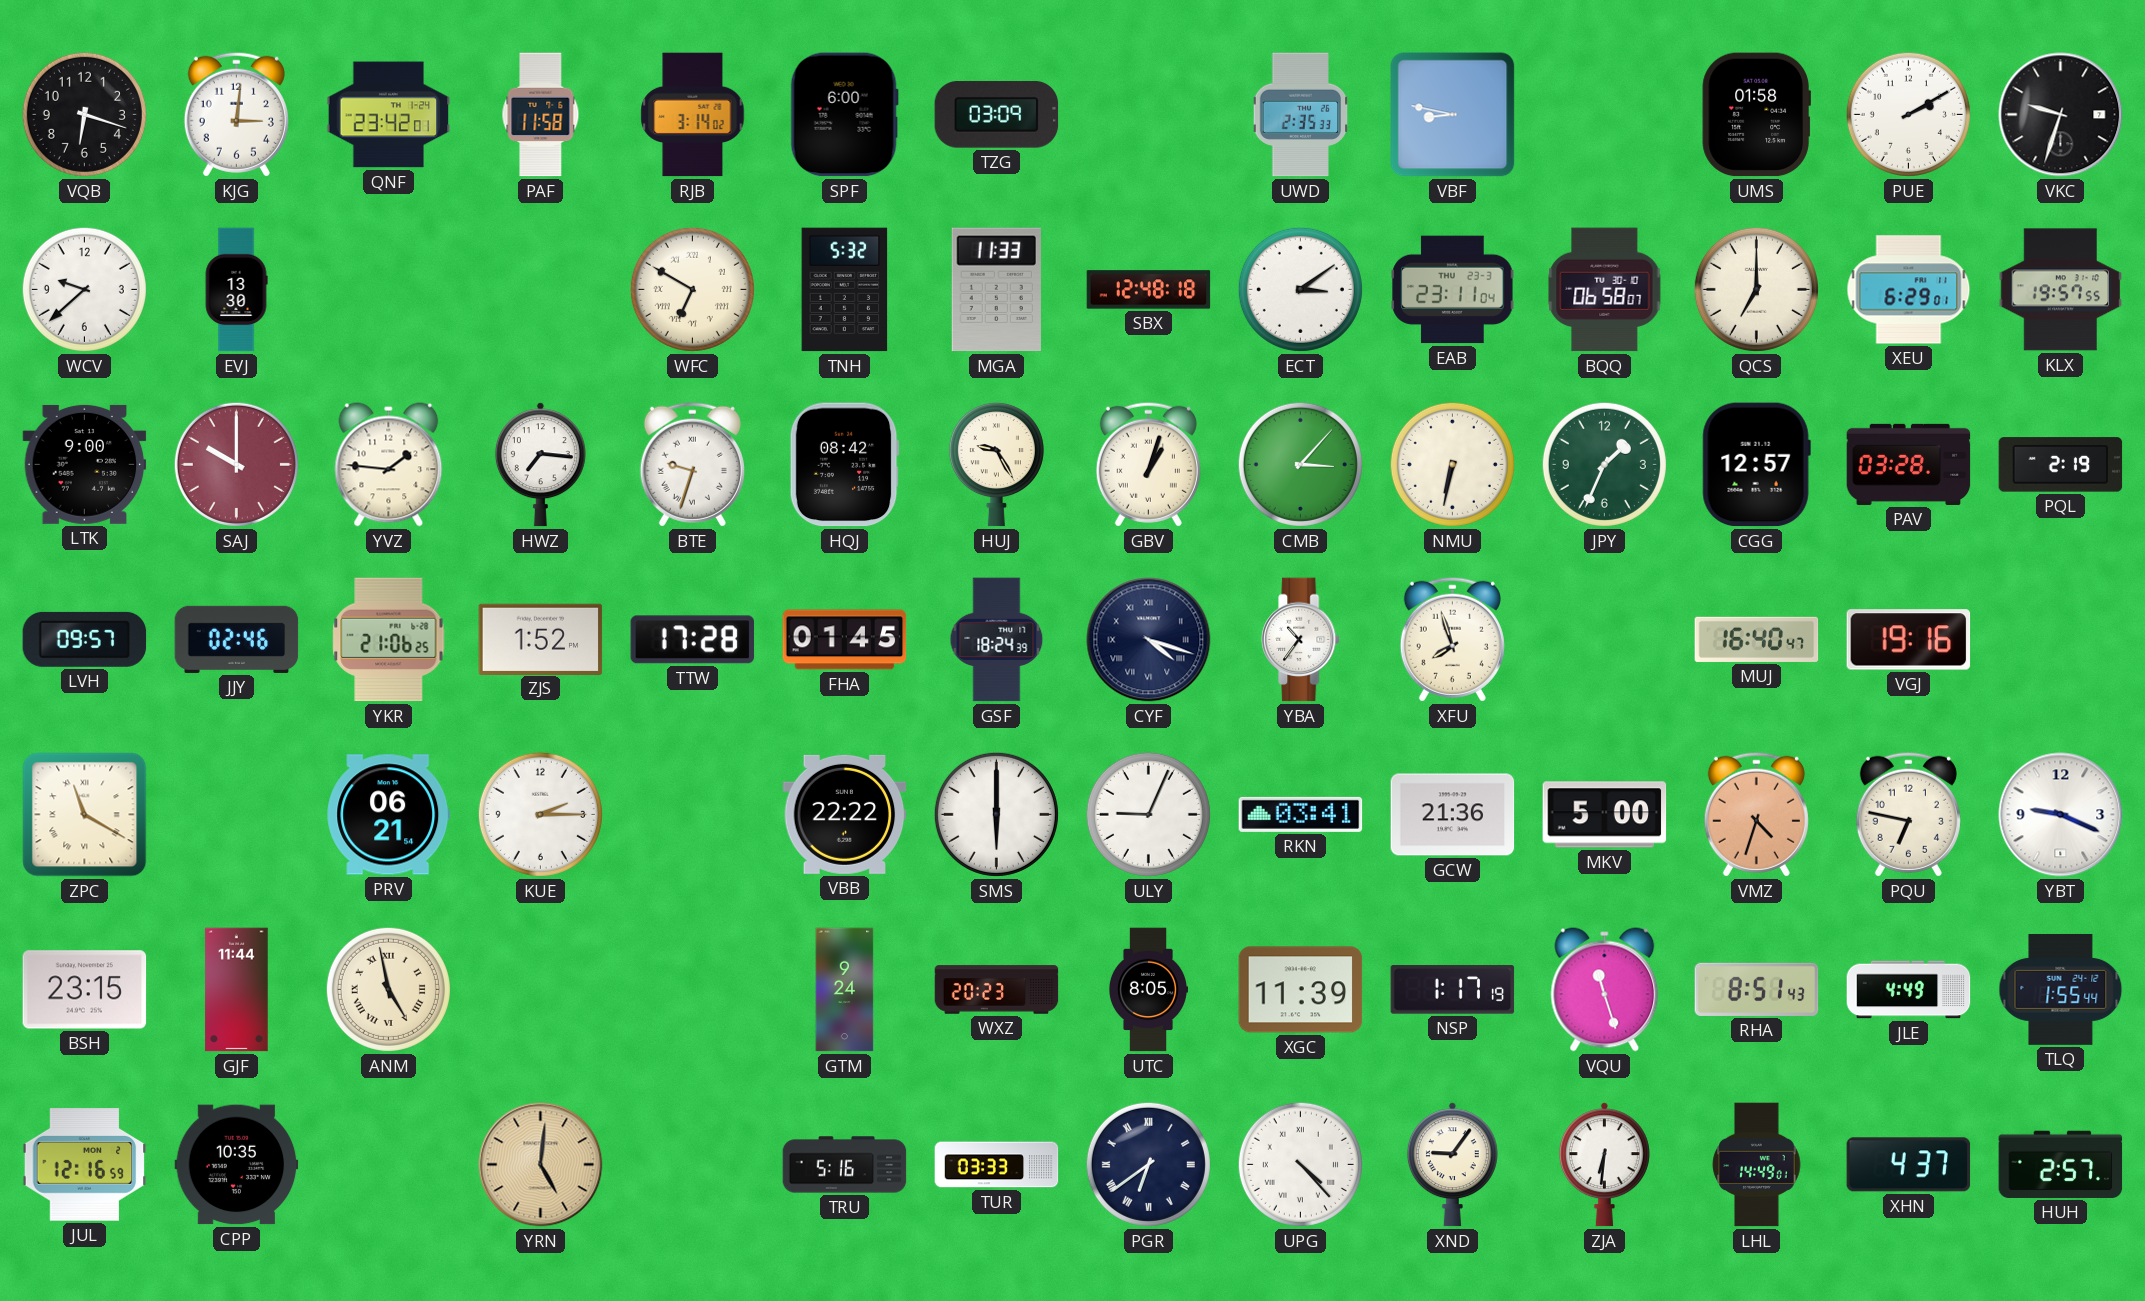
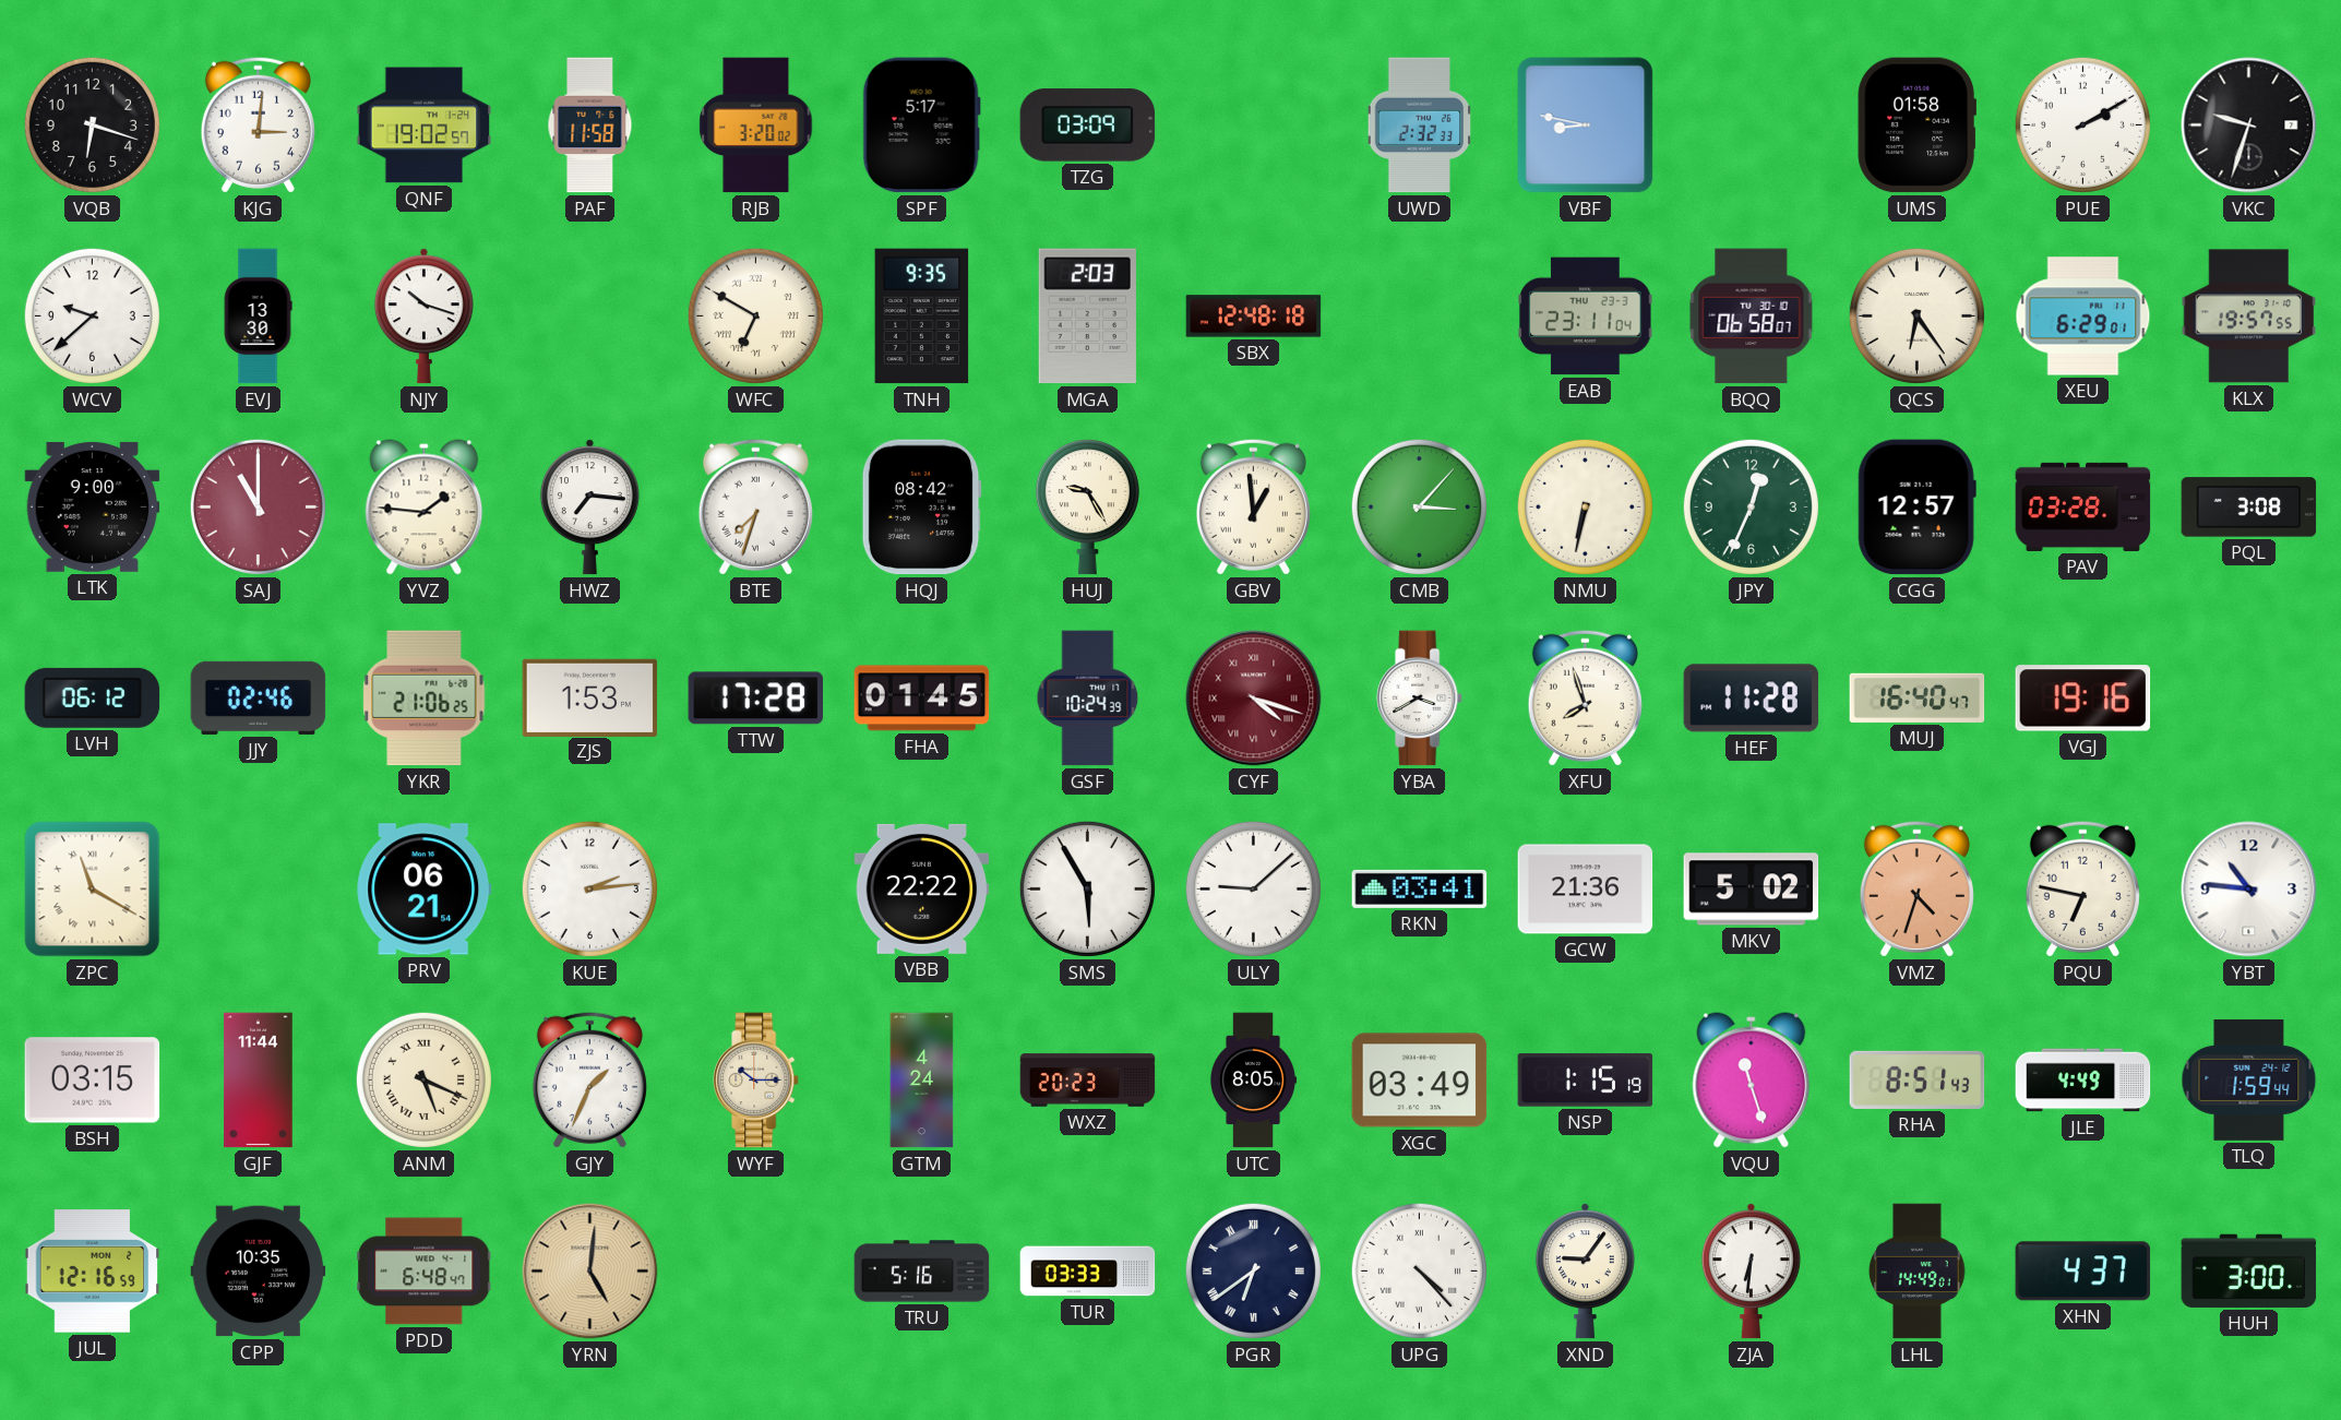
QNF: 23:42 -> 19:02 (425, 126)
RJB: 3:14 -> 3:20 (756, 126)
SPF: 6:00 -> 5:17 (921, 126)
UWD: 2:35 -> 2:32 (1420, 126)
NJY: none -> 10:18 (423, 317)
TNH: 5:32 -> 9:35 (922, 317)
MGA: 11:33 -> 2:03 (1087, 317)
ECT: 3:09 -> none (1300, 289)
QCS: 7:00 -> 6:24 (1916, 315)
SAJ: 10:00 -> 11:00 (258, 506)
BTE: 9:33 -> 7:33 (755, 506)
GBV: 1:03 -> 12:59 (1253, 506)
JPY: 1:34 -> 12:34 (1751, 506)
PQL: 2:19 -> 3:08 (2249, 508)
LVH: 09:57 -> 06:12 (93, 697)
ZJS: 1:52 -> 1:53 (590, 697)
GSF: 18:24 -> 10:24 (1088, 699)
CYF dial: navy -> burgundy (1254, 699)
YBA: 10:36 -> 3:40 (1420, 699)
HEF: none -> 11:28 (1752, 699)
KUE: 2:15 -> 2:14 (589, 888)
SMS: 6:00 -> 5:55 (1087, 888)
ULY: 9:04 -> 9:08 (1253, 888)
MKV: 5:00 -> 5:02 (1752, 890)
YBT: 9:19 -> 10:46 (2249, 890)
BSH: 23:15 -> 03:15 (93, 1081)
ANM: 4:58 -> 5:19 (423, 1079)
GJY: none -> 1:34 (589, 1079)
WYF: none -> 10:15 (756, 1081)
GTM: 9:24 -> 4:24 (922, 1081)
XGC: 11:39 -> 03:49 (1420, 1081)
NSP: 1:17 -> 1:15 (1586, 1081)
TLQ: 1:55 -> 1:59 (2249, 1079)
PDD: none -> 6:48 (425, 1272)
HUH: 2:57 -> 3:00 (2249, 1270)
